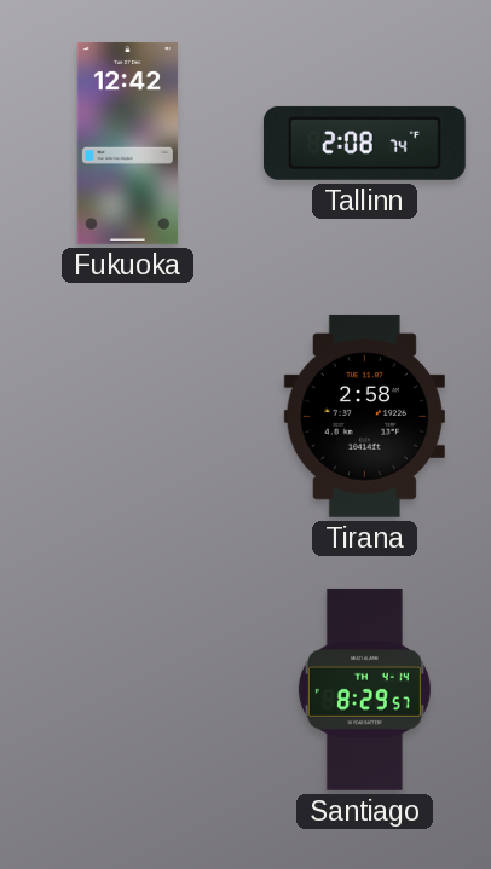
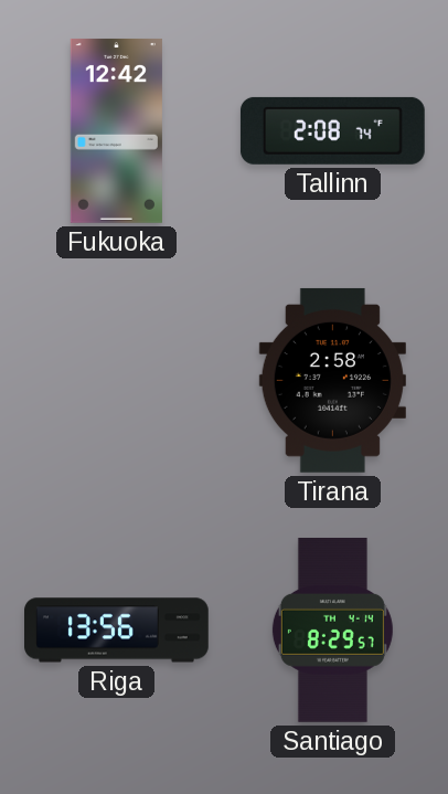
Riga: none -> 13:56 (117, 631)
